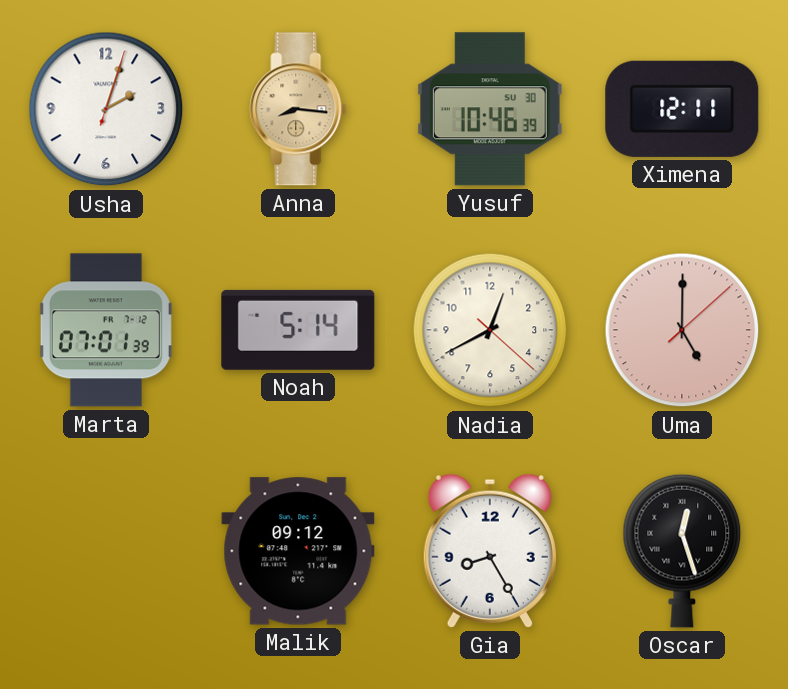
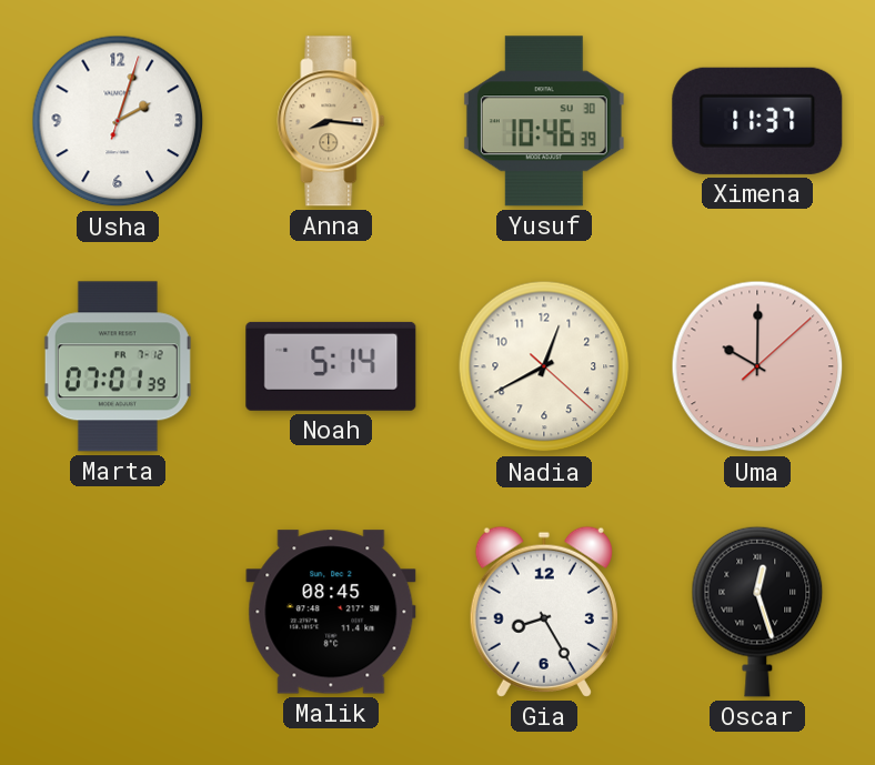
Ximena: 12:11 -> 11:37 (757, 121)
Uma: 5:00 -> 10:00 (757, 366)
Malik: 09:12 -> 08:45 (331, 612)
